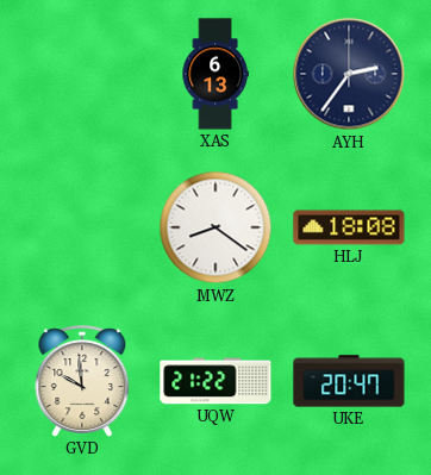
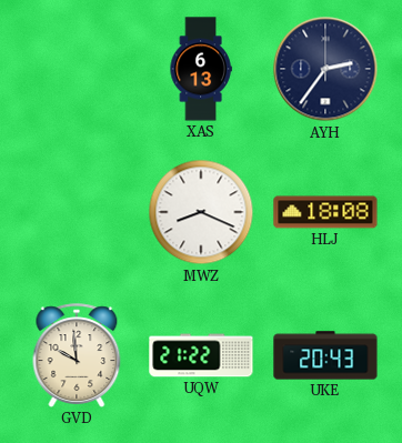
MWZ: 8:21 -> 8:19 (201, 212)
UKE: 20:47 -> 20:43 (325, 355)
